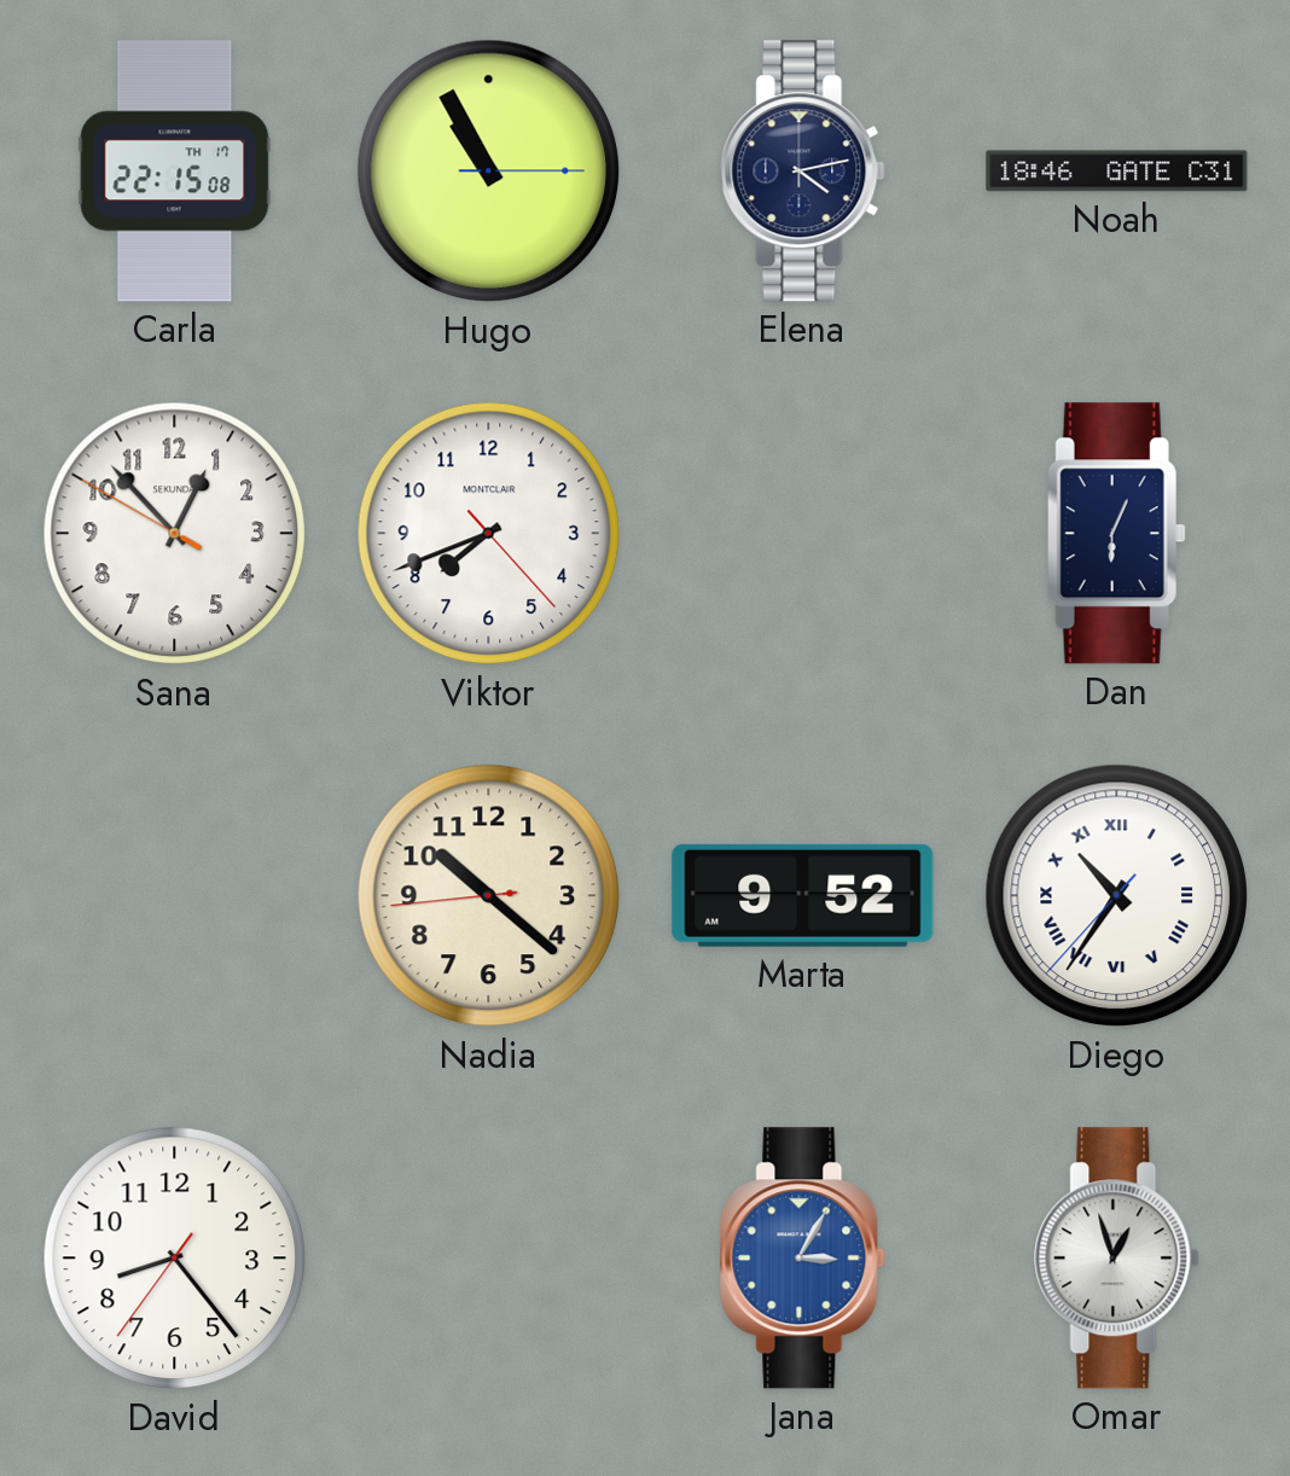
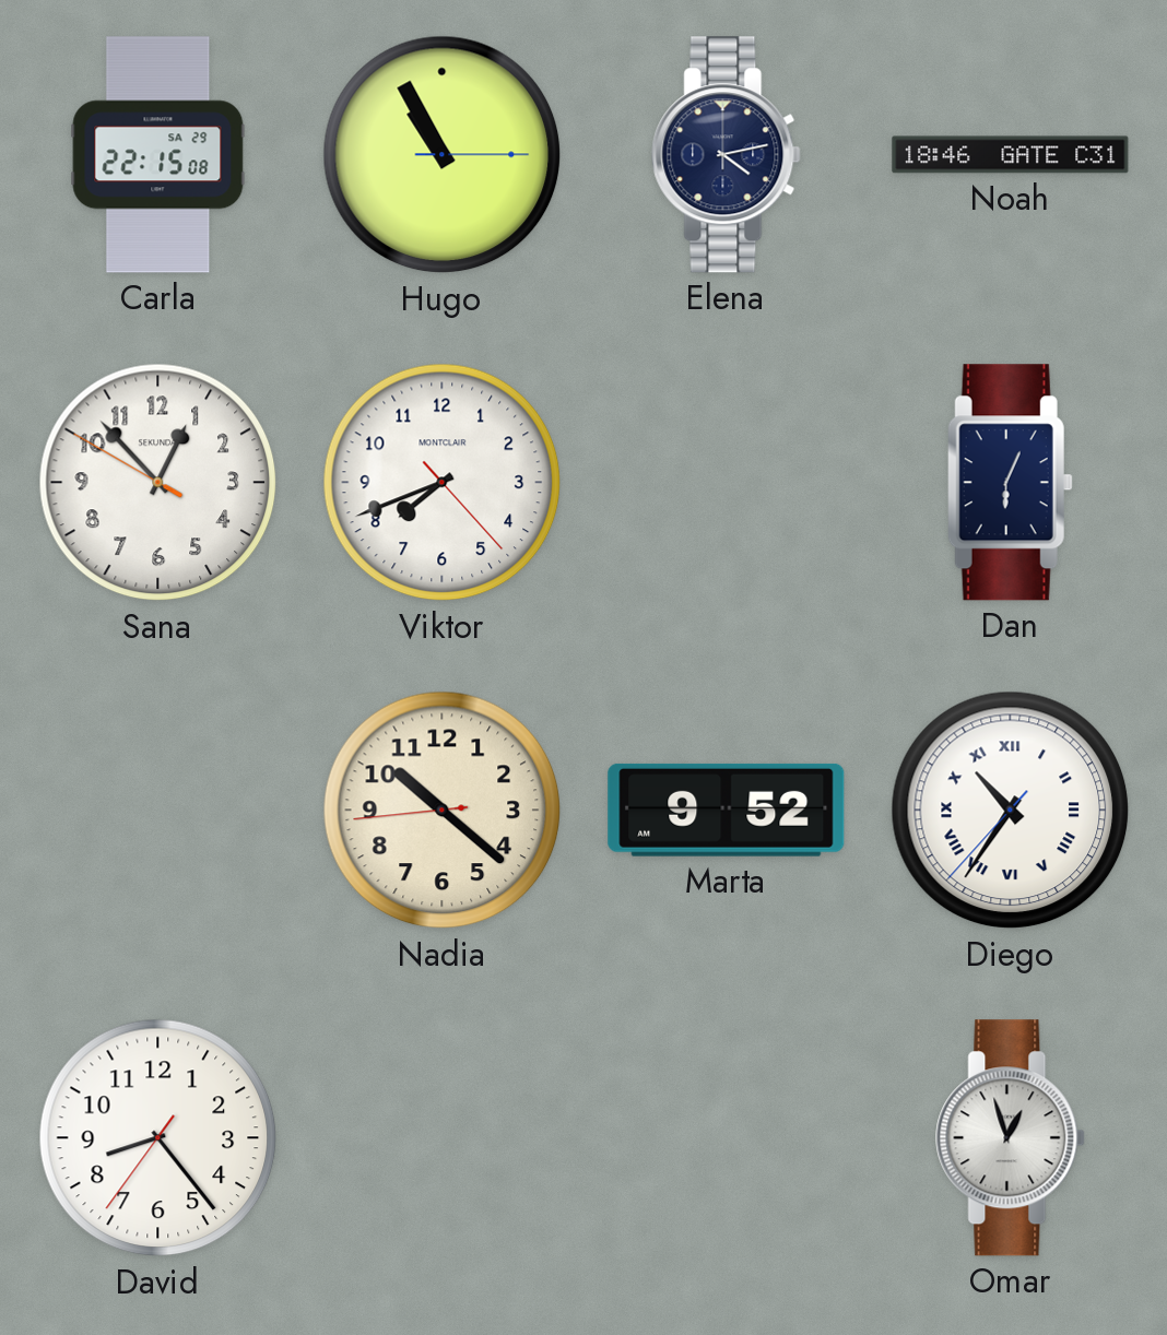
Carla date: TH 17 -> SA 29 (158, 155)
Jana: 3:05 -> none (803, 1259)
